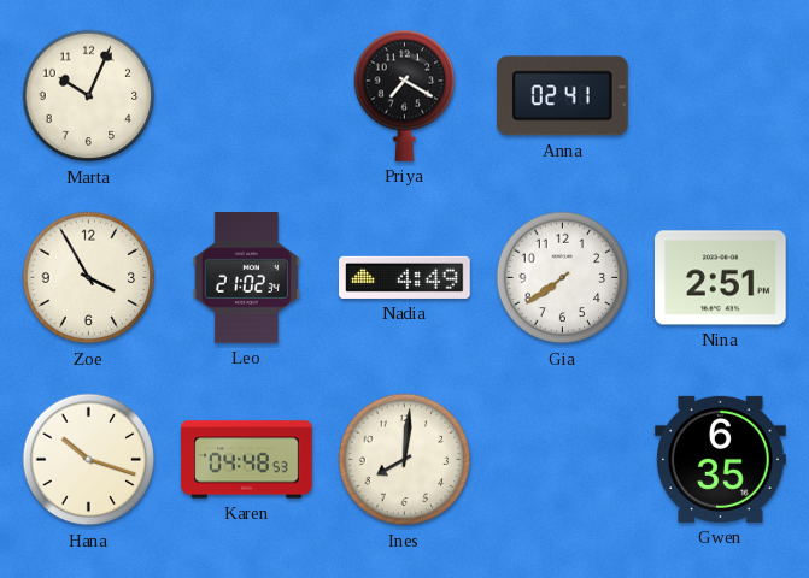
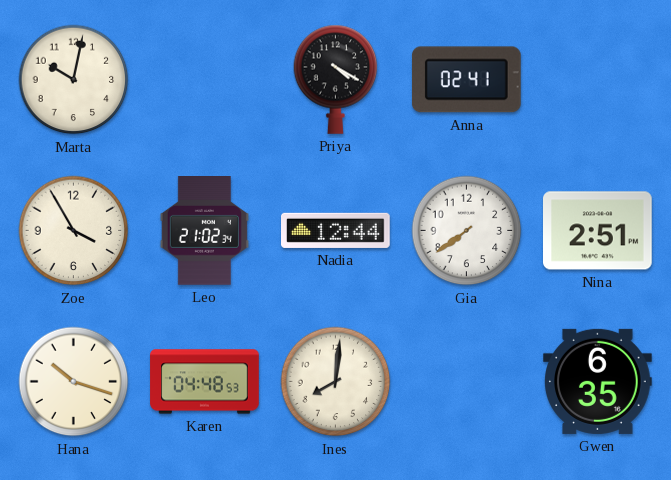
Marta: 10:04 -> 10:02 (74, 80)
Priya: 7:20 -> 4:20 (336, 79)
Nadia: 4:49 -> 12:44 (336, 230)
